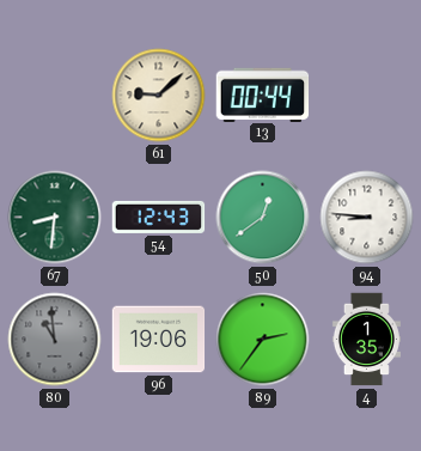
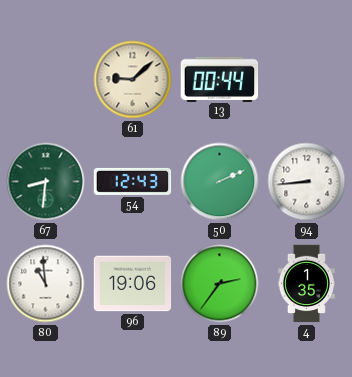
50: 12:39 -> 2:11 (220, 182)
94: 8:46 -> 8:44 (307, 182)
80 dial: grey -> white (46, 284)
